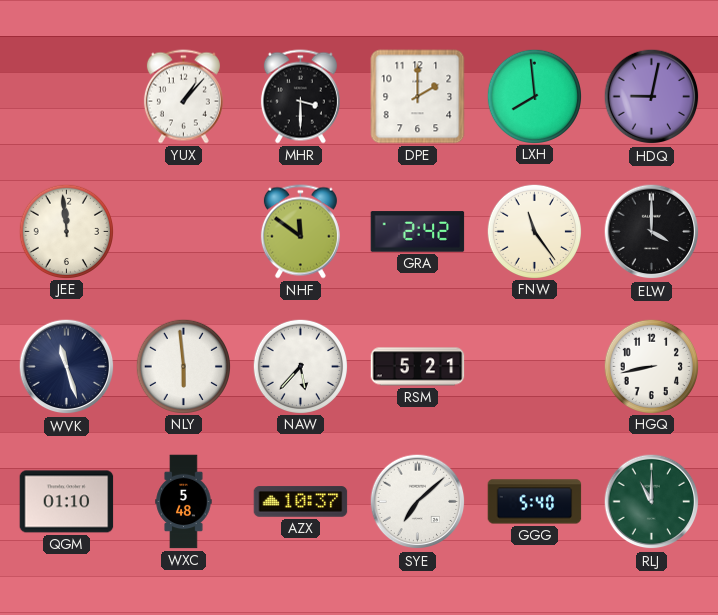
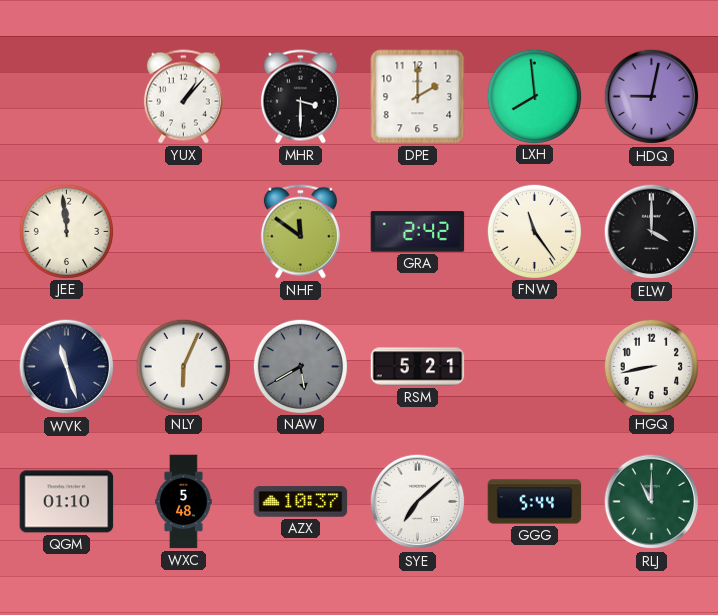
NLY: 5:59 -> 6:04 (183, 366)
NAW: 5:37 -> 5:40 (300, 366)
NAW dial: white -> grey (300, 366)
GGG: 5:40 -> 5:44 (535, 502)
